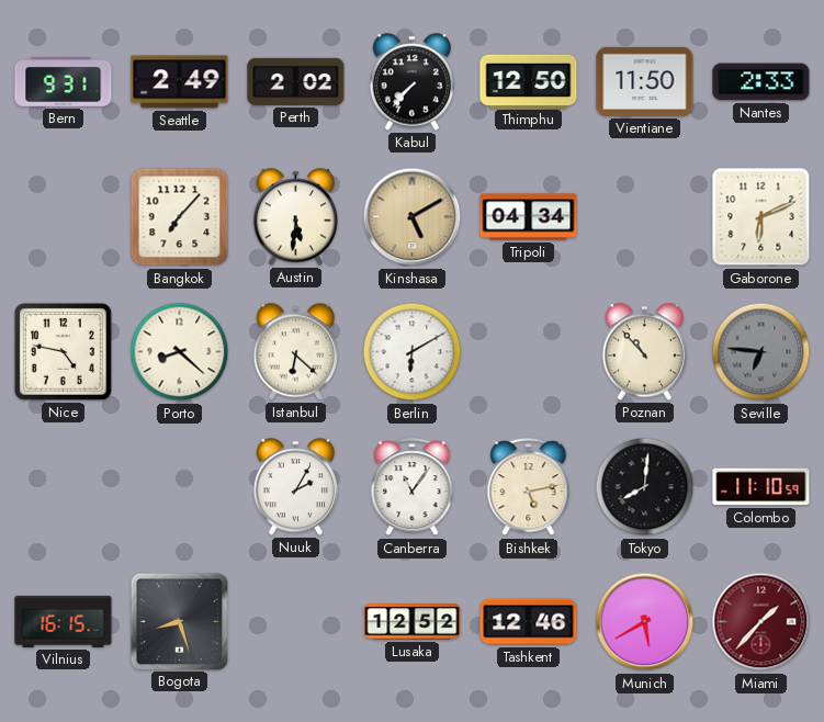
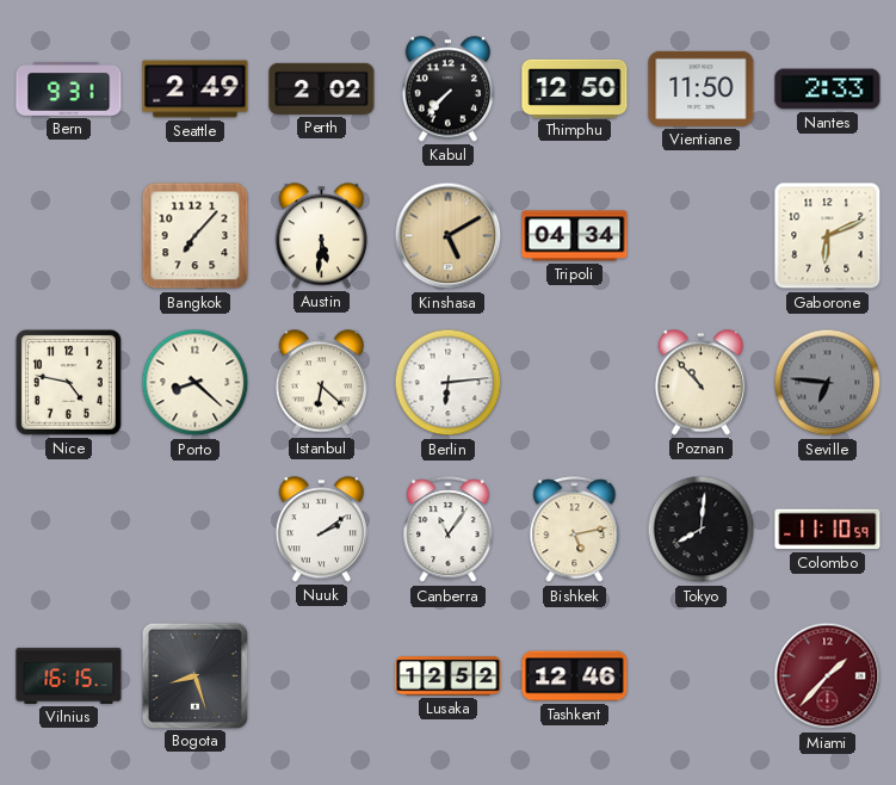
Berlin: 6:10 -> 6:14 (449, 383)
Nuuk: 2:05 -> 2:09 (321, 530)
Munich: 5:40 -> none (645, 622)
